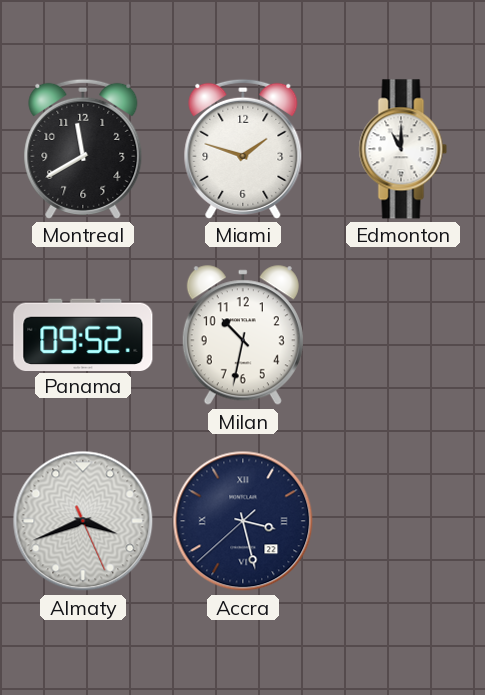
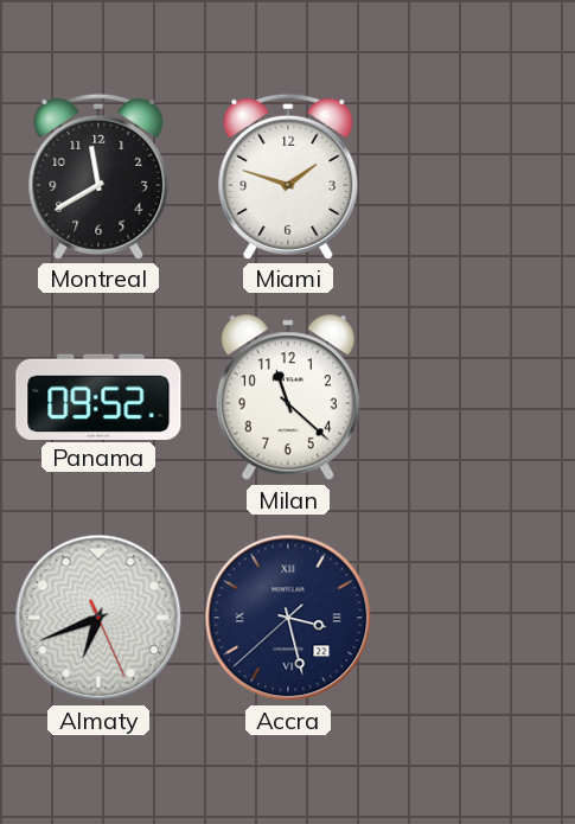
Edmonton: 11:00 -> none (403, 149)
Milan: 10:32 -> 11:22 (288, 398)
Almaty: 3:41 -> 6:41 (98, 618)
